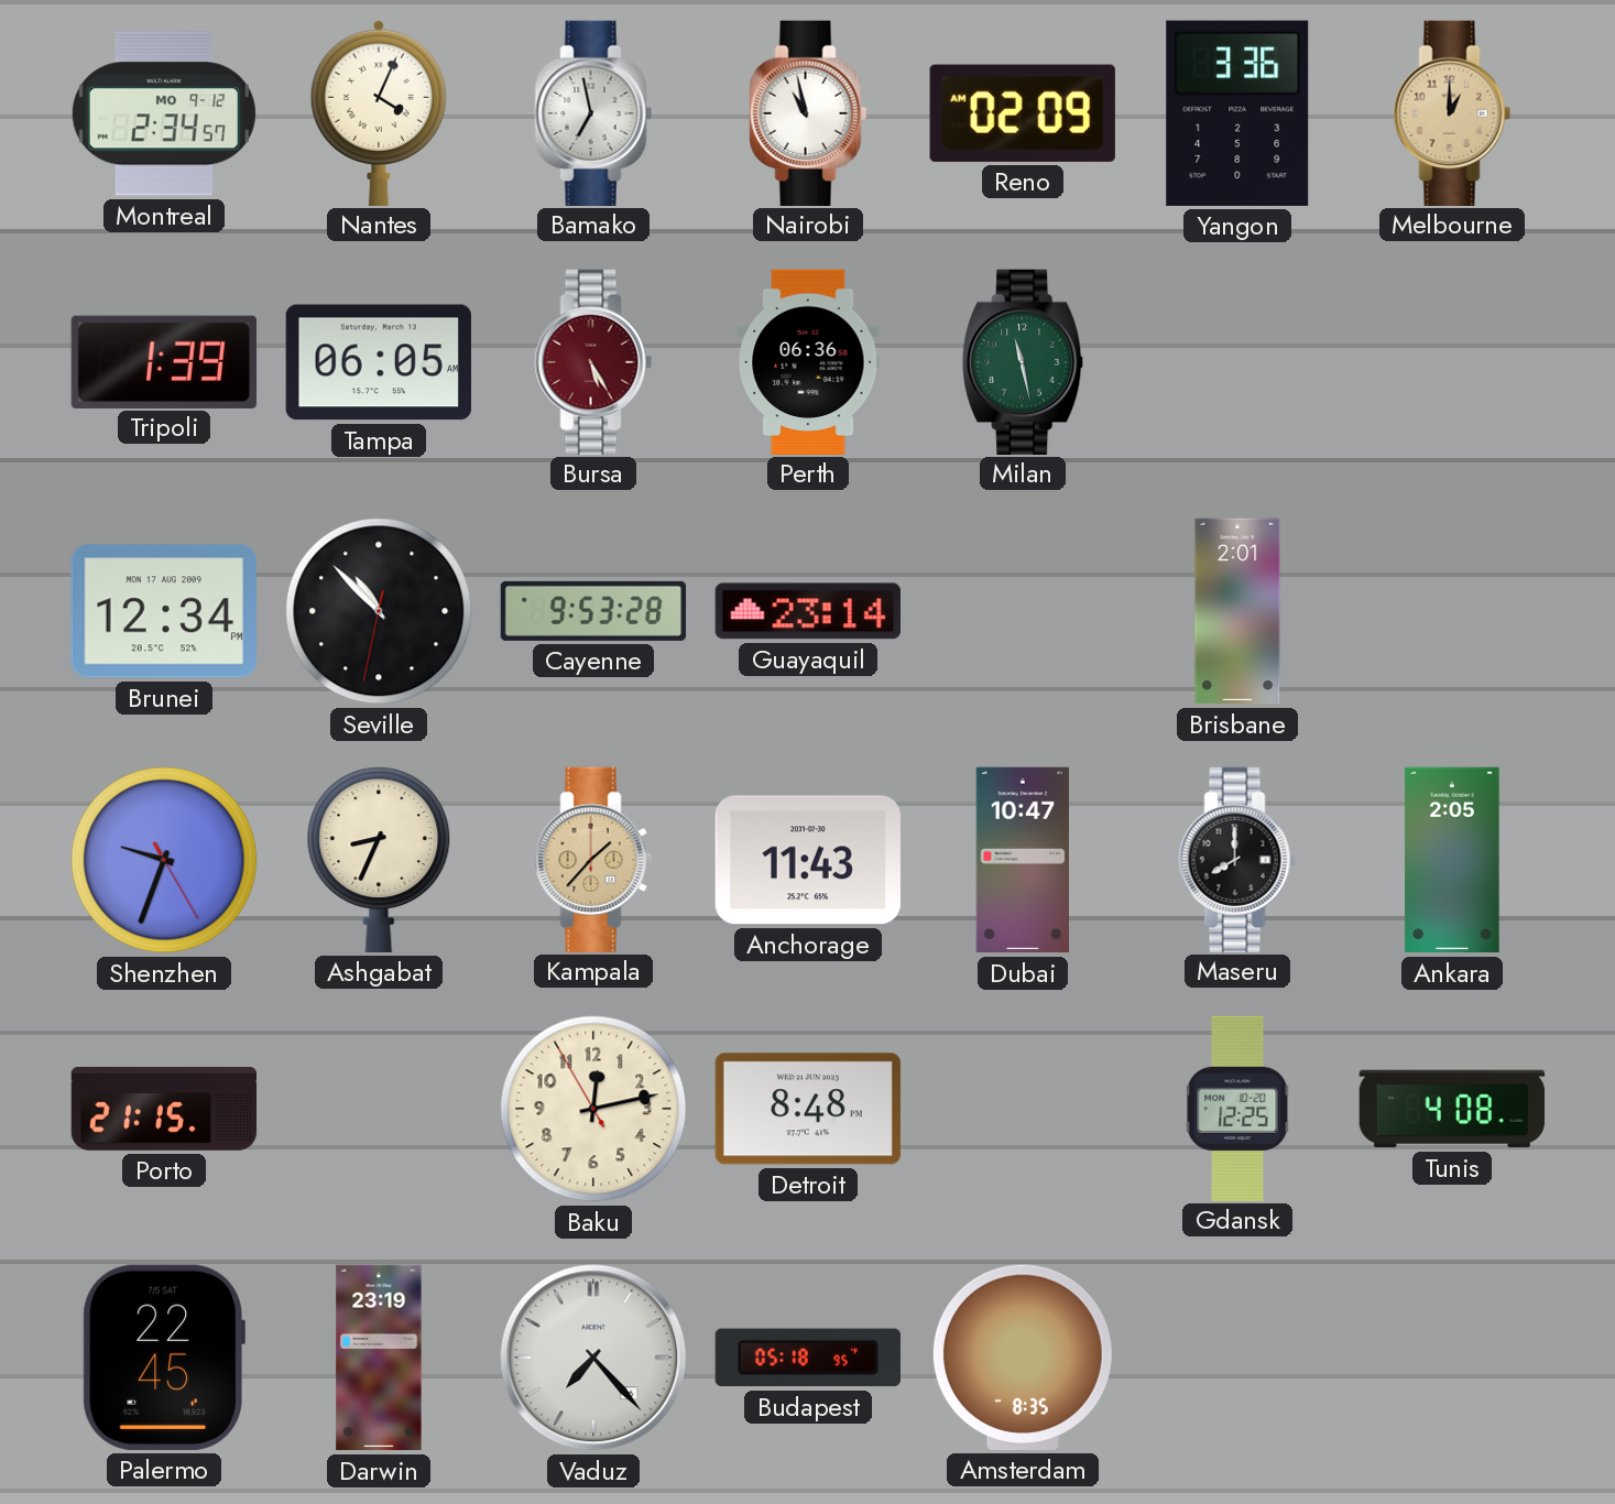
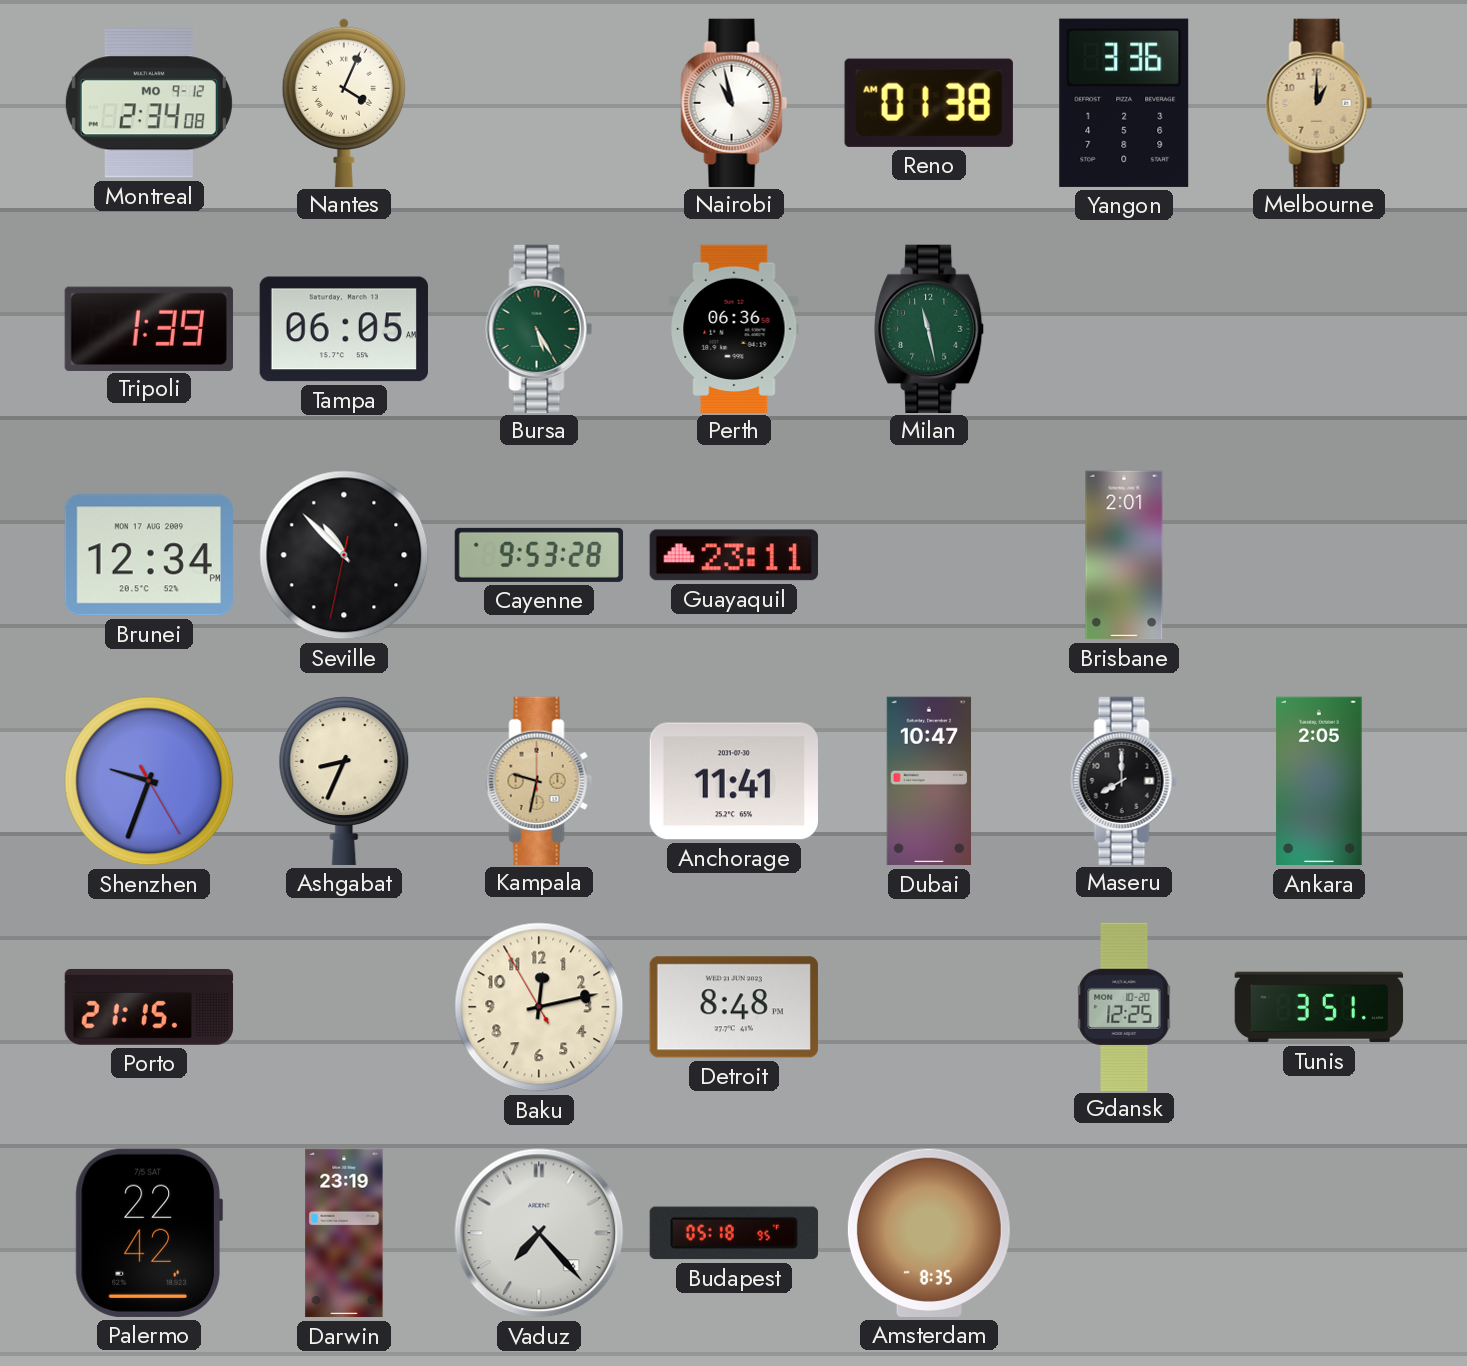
Montreal: 2:34:57 -> 2:34:08 (149, 103)
Bamako: 6:58 -> none (593, 112)
Reno: 02:09 -> 01:38 (929, 103)
Bursa dial: burgundy -> green (539, 328)
Guayaquil: 23:14 -> 23:11 (734, 555)
Kampala: 1:37 -> 9:32 (539, 780)
Anchorage: 11:43 -> 11:41 (734, 781)
Tunis: 4:08 -> 3:51 (1319, 1007)
Palermo: 22:45 -> 22:42 (149, 1233)
